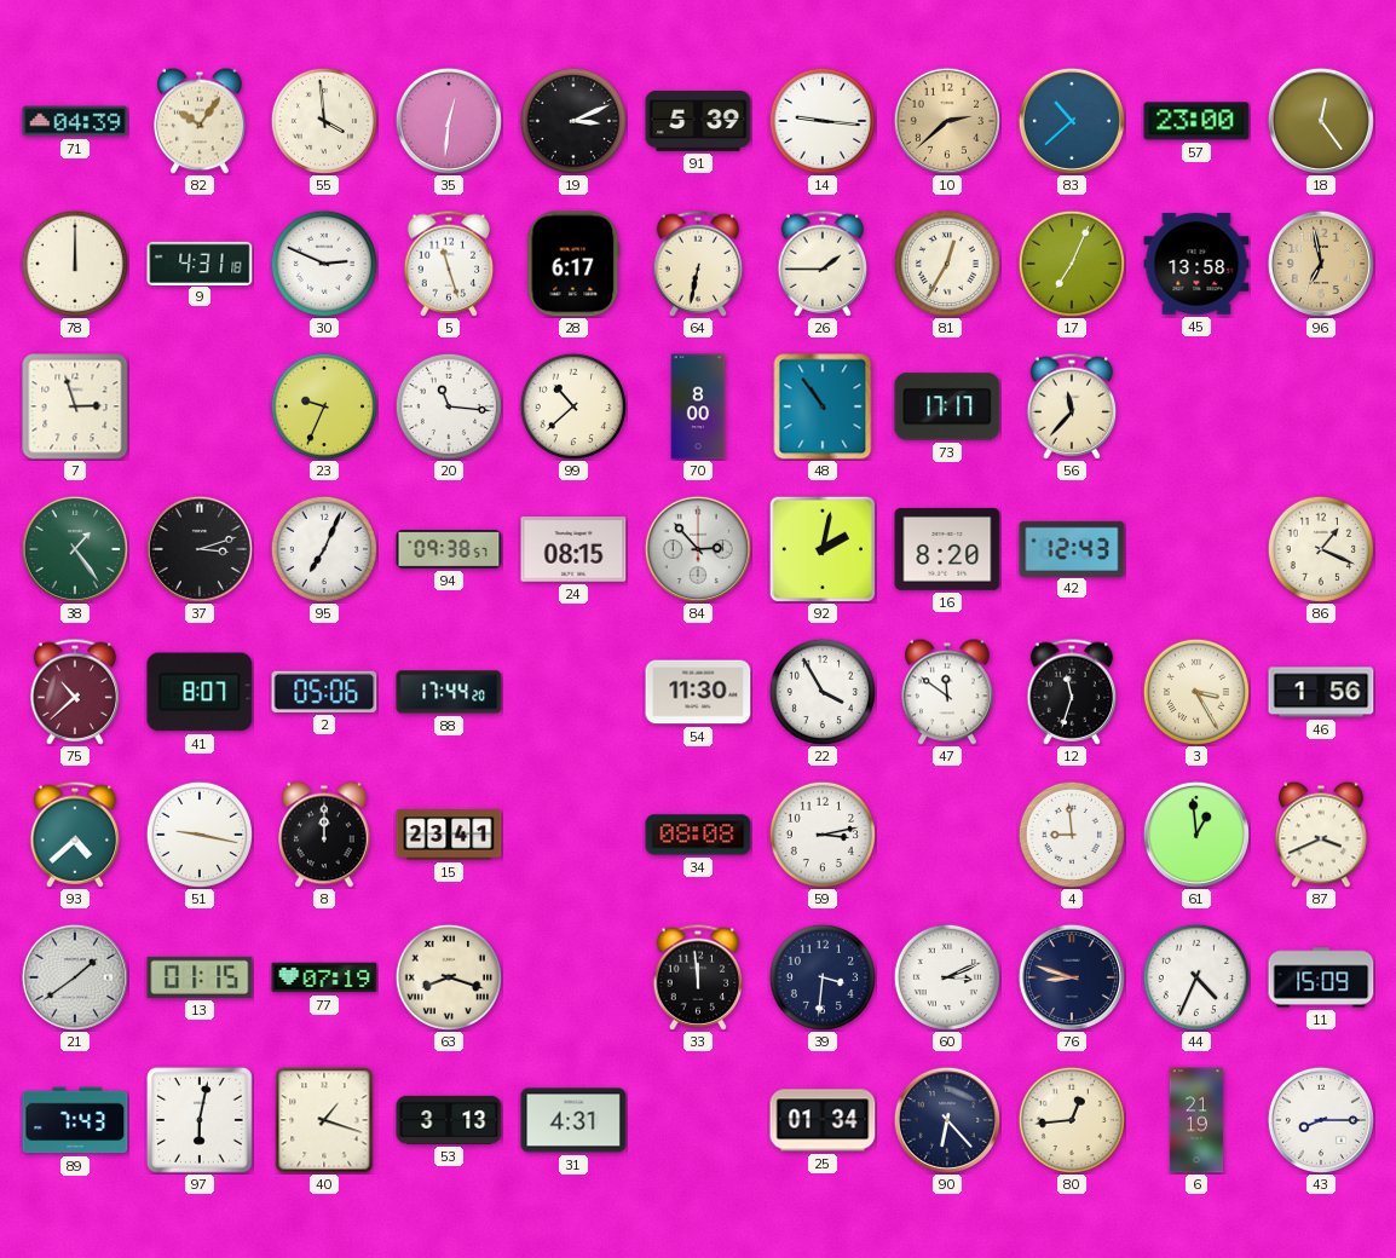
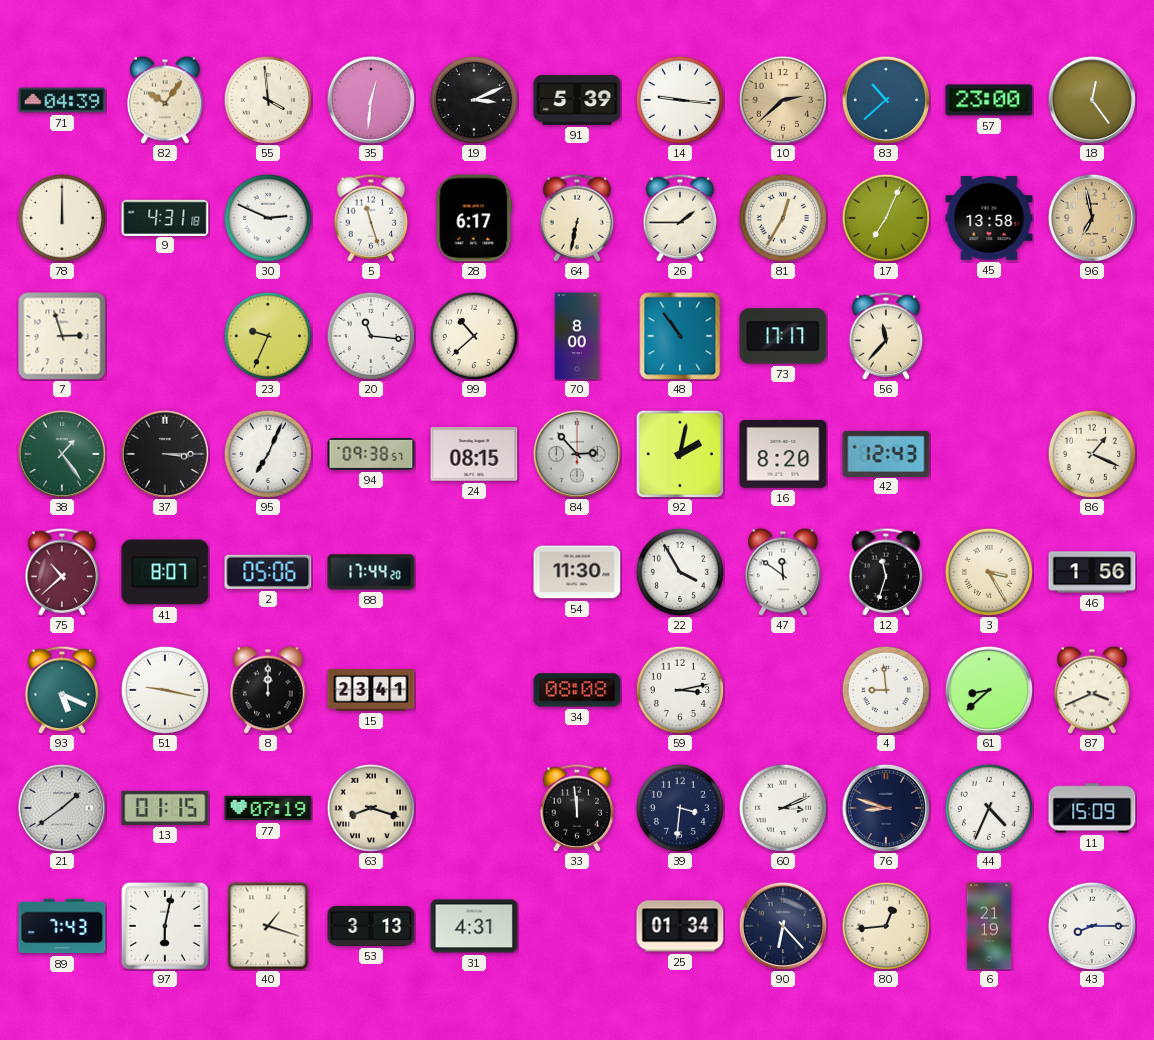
37: 3:12 -> 3:15 (165, 454)
93: 4:38 -> 5:19 (62, 690)
61: 12:59 -> 8:38 (989, 690)
